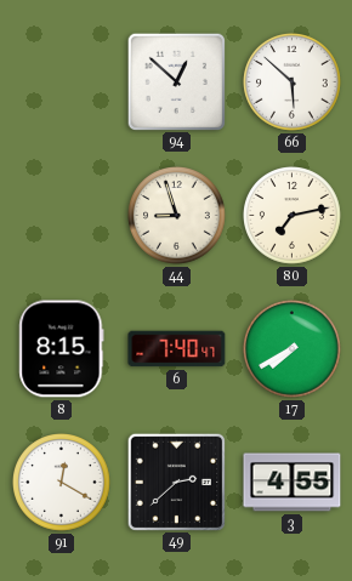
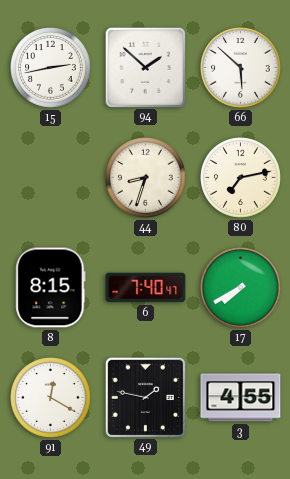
15: none -> 2:43 (51, 68)
94: 12:52 -> 1:52 (145, 67)
44: 8:57 -> 8:33 (146, 178)
49: 2:38 -> 1:47 (145, 397)
